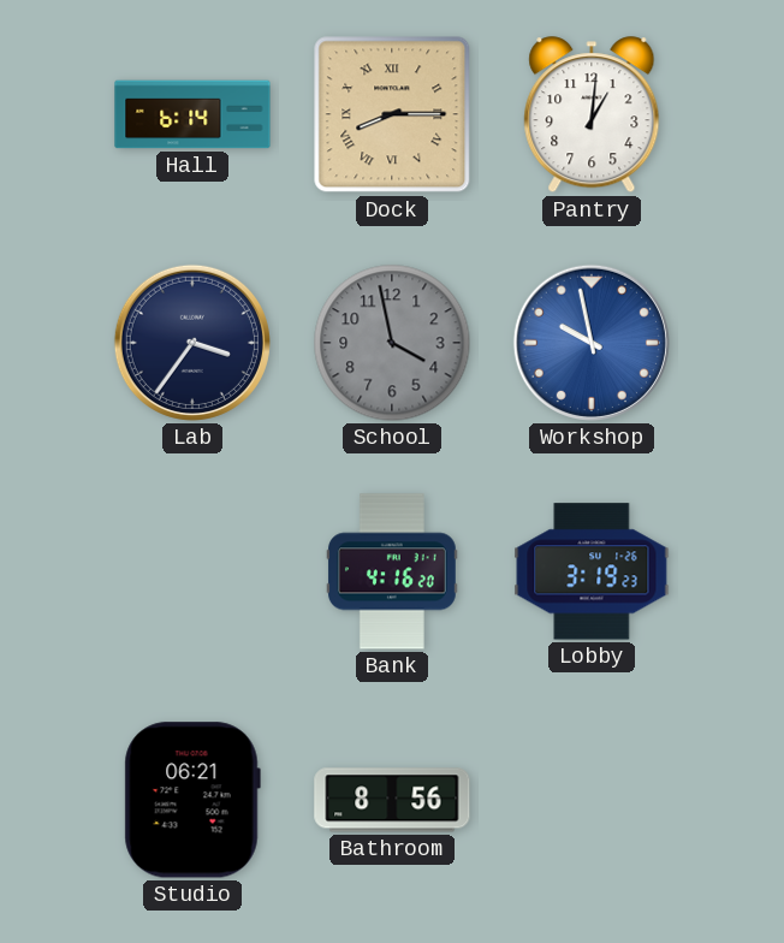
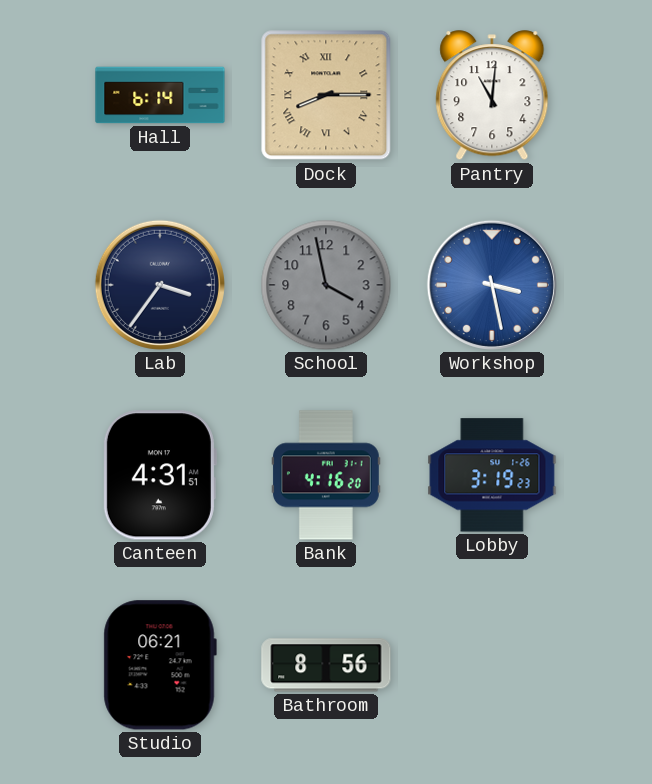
Pantry: 1:01 -> 11:01 (492, 96)
Workshop: 9:58 -> 3:28 (492, 285)
Canteen: none -> 4:31 (159, 475)
